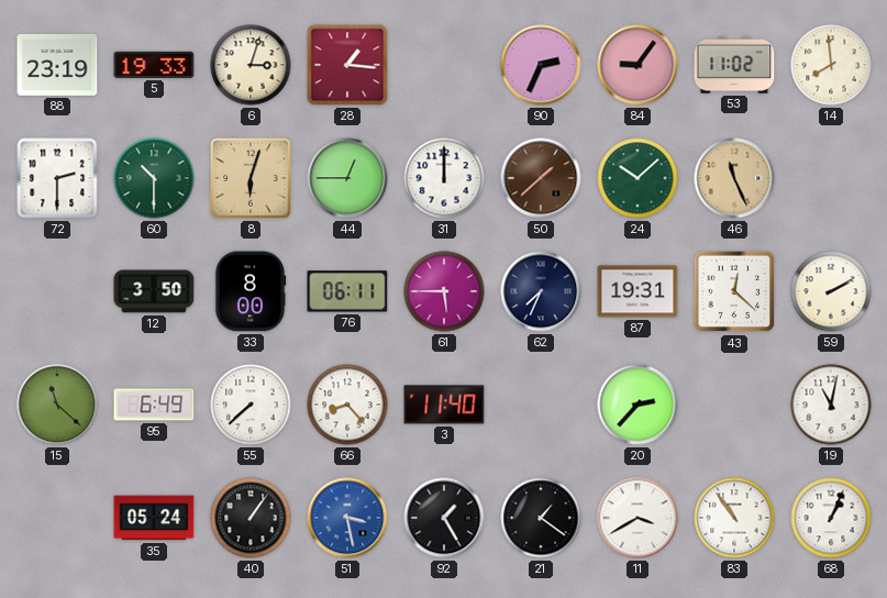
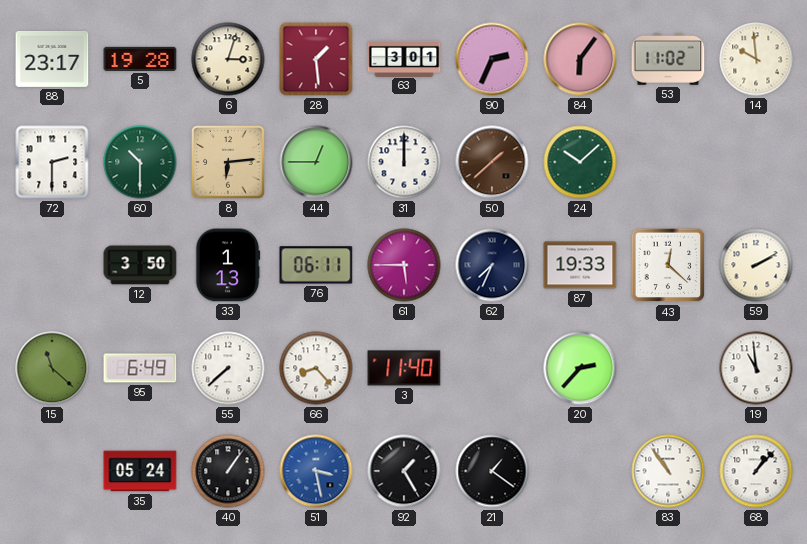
88: 23:19 -> 23:17 (52, 59)
5: 19:33 -> 19:28 (140, 59)
28: 1:16 -> 1:29 (316, 59)
63: none -> 3:01 (404, 58)
84: 9:06 -> 6:06 (580, 59)
14: 7:59 -> 9:59 (756, 59)
8: 6:03 -> 6:14 (228, 162)
46: 11:26 -> none (734, 178)
33: 8:00 -> 1:13 (228, 265)
87: 19:31 -> 19:33 (580, 265)
19: 11:02 -> 10:59 (756, 368)
11: 3:40 -> none (637, 518)
68: 1:04 -> 1:07 (756, 471)
